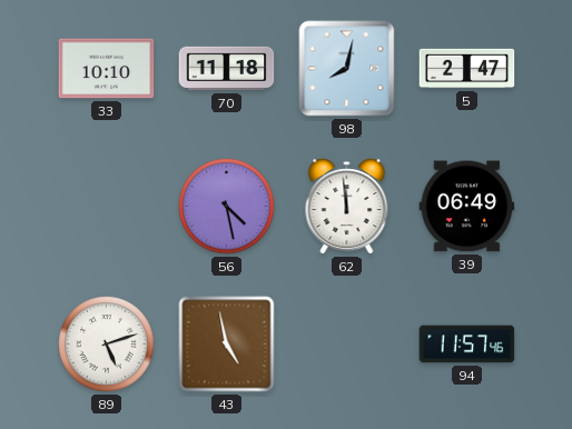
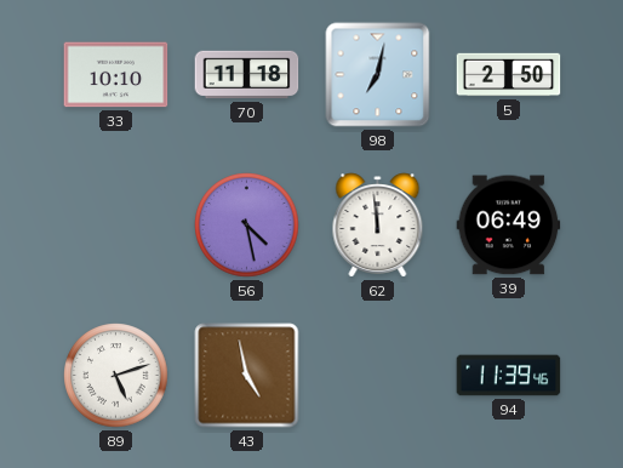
98: 8:02 -> 7:02 (378, 75)
5: 2:47 -> 2:50 (509, 75)
94: 11:57 -> 11:39 (509, 376)
